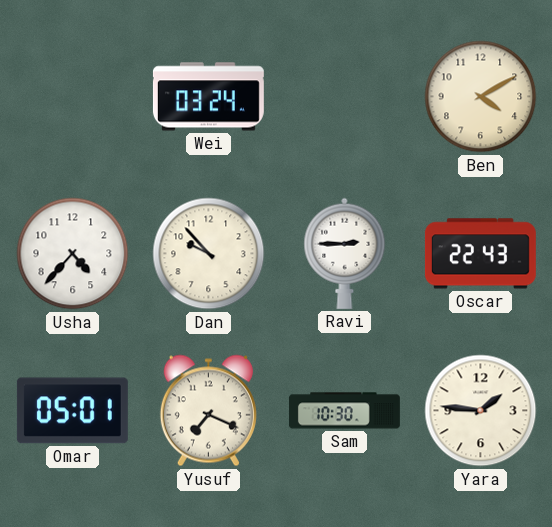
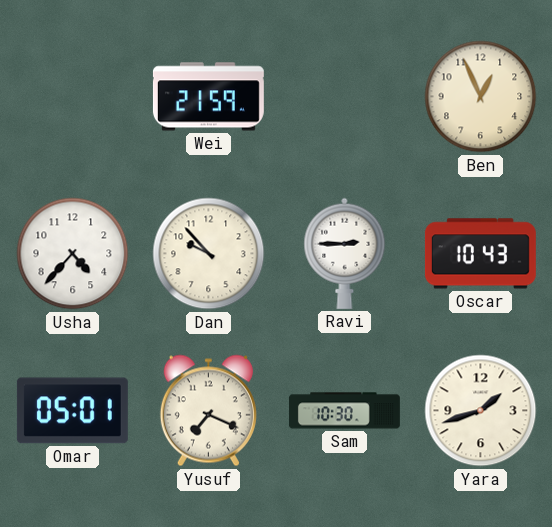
Wei: 03:24 -> 21:59 (208, 97)
Ben: 4:10 -> 12:56 (481, 97)
Oscar: 22:43 -> 10:43 (480, 254)
Yara: 1:46 -> 1:42 (481, 411)
